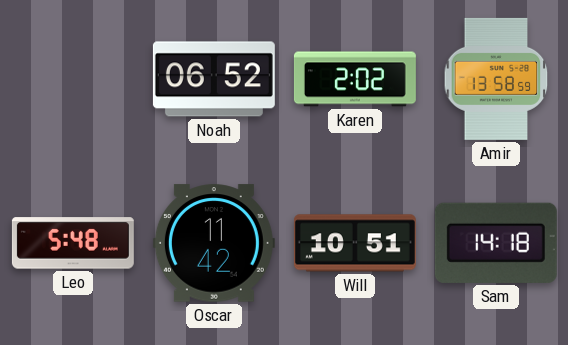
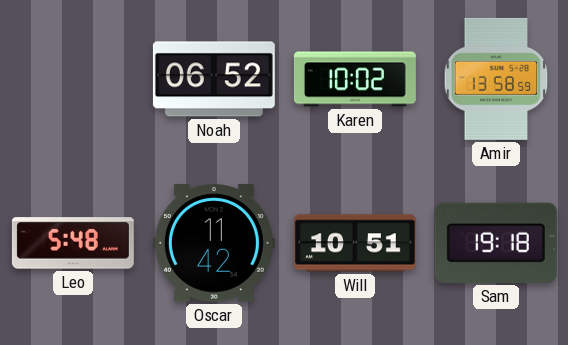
Karen: 2:02 -> 10:02 (355, 79)
Sam: 14:18 -> 19:18 (496, 243)
